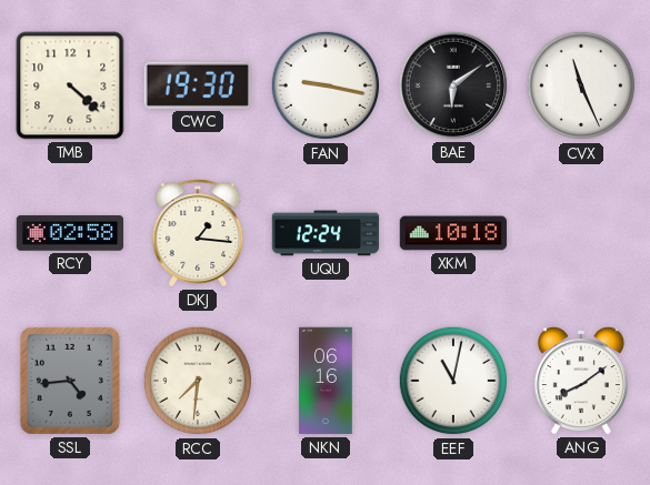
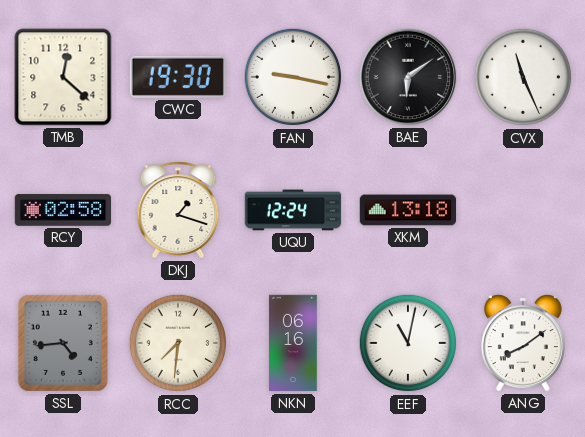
TMB: 4:22 -> 12:22 (63, 77)
DKJ: 1:16 -> 1:18 (178, 210)
XKM: 10:18 -> 13:18 (408, 210)
